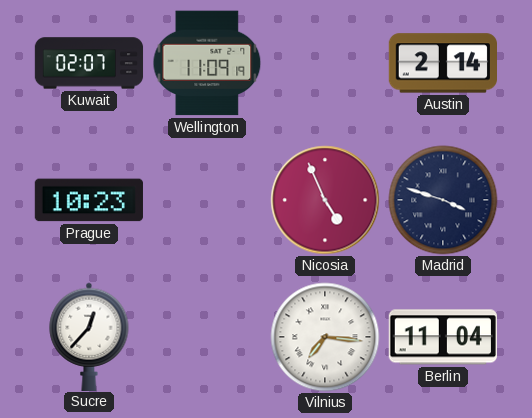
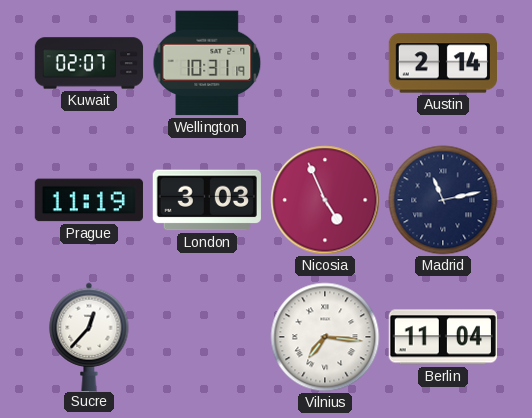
Wellington: 11:09 -> 10:31 (207, 63)
Prague: 10:23 -> 11:19 (89, 200)
London: none -> 3:03 (207, 200)
Madrid: 3:48 -> 11:13 (443, 200)
